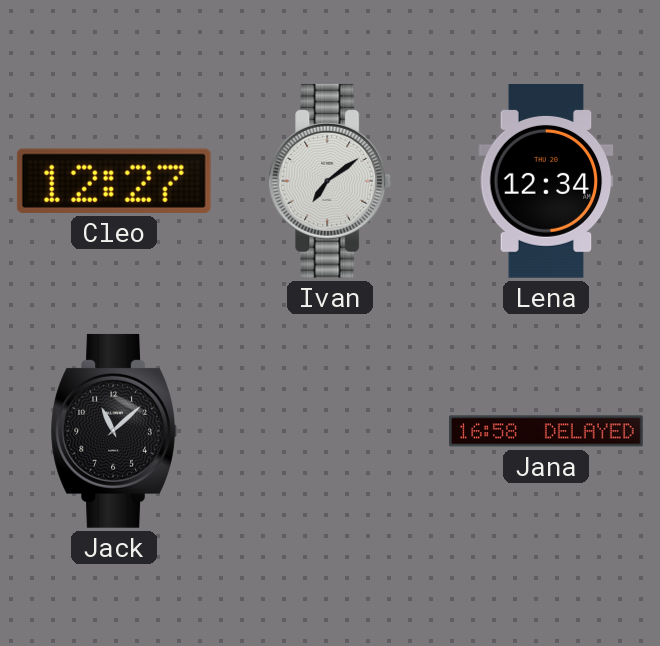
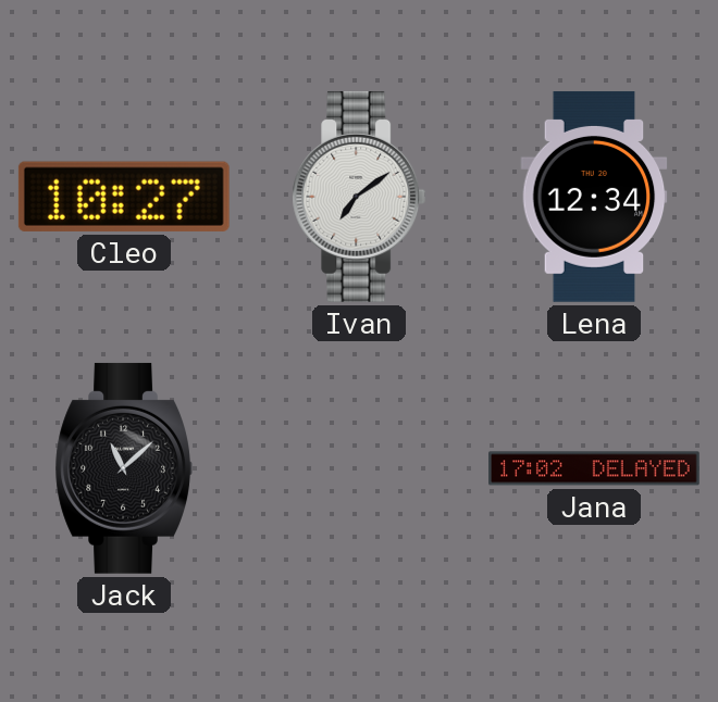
Cleo: 12:27 -> 10:27 (124, 197)
Jana: 16:58 -> 17:02 (595, 468)
